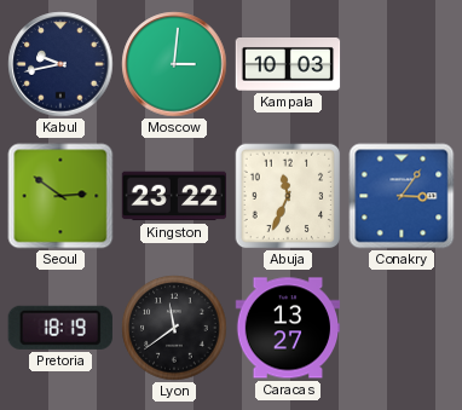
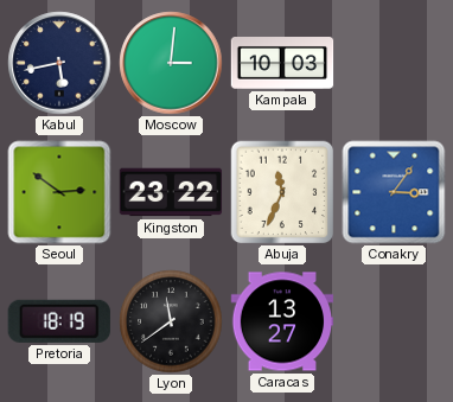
Kabul: 9:43 -> 5:43 (59, 63)
